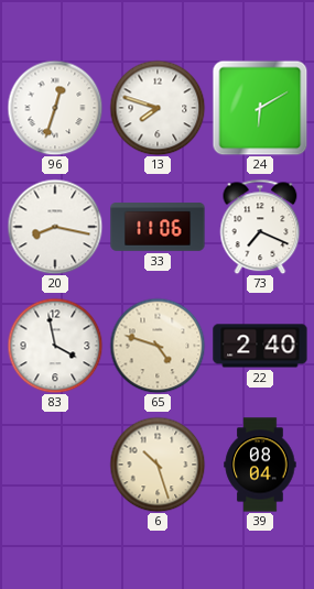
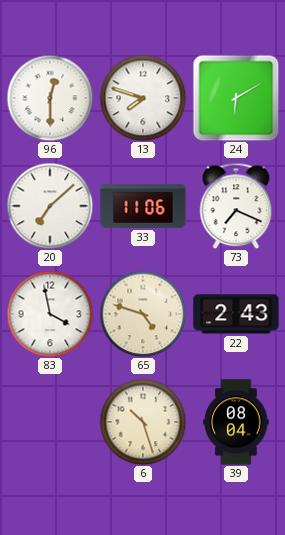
96: 12:33 -> 12:30 (50, 98)
20: 8:17 -> 7:08 (50, 206)
22: 2:40 -> 2:43 (236, 314)
